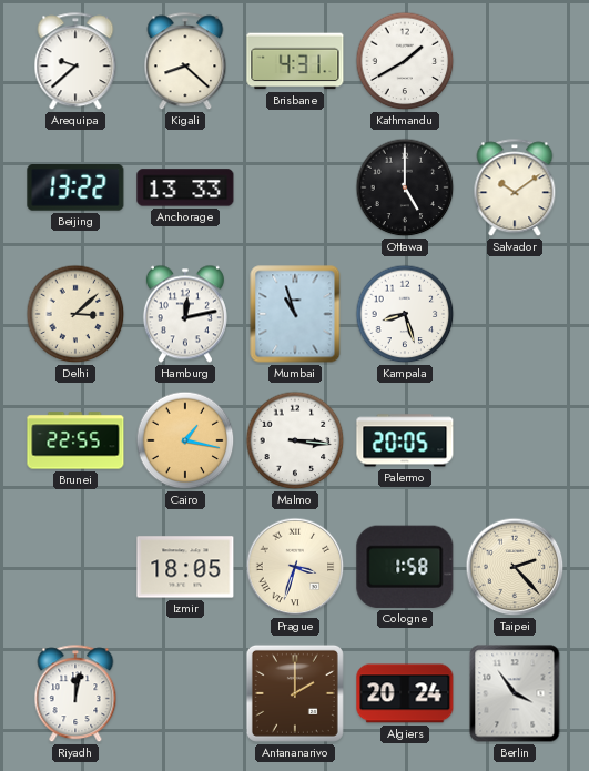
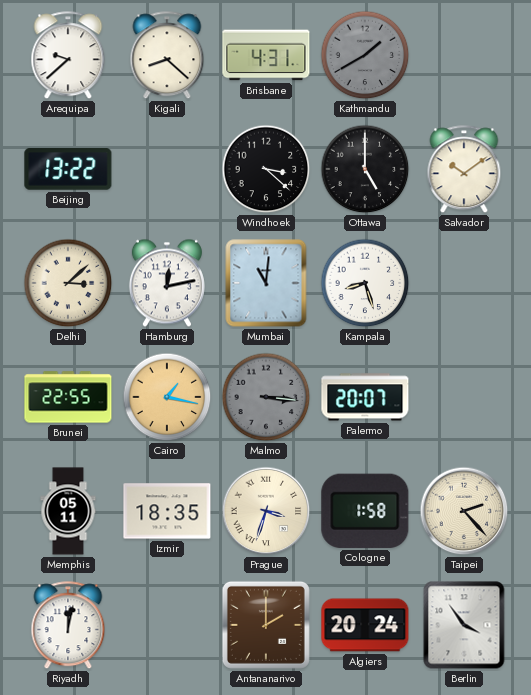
Kathmandu dial: white -> grey (365, 55)
Anchorage: 13:33 -> none (185, 187)
Windhoek: none -> 3:22 (266, 169)
Mumbai: 10:57 -> 11:01 (266, 283)
Malmo dial: white -> grey (266, 397)
Palermo: 20:05 -> 20:07 (365, 397)
Memphis: none -> 05:11 (68, 511)
Izmir: 18:05 -> 18:35 (167, 511)
